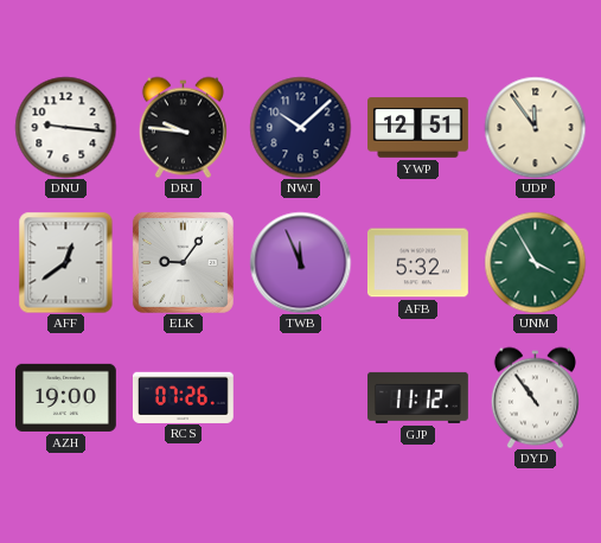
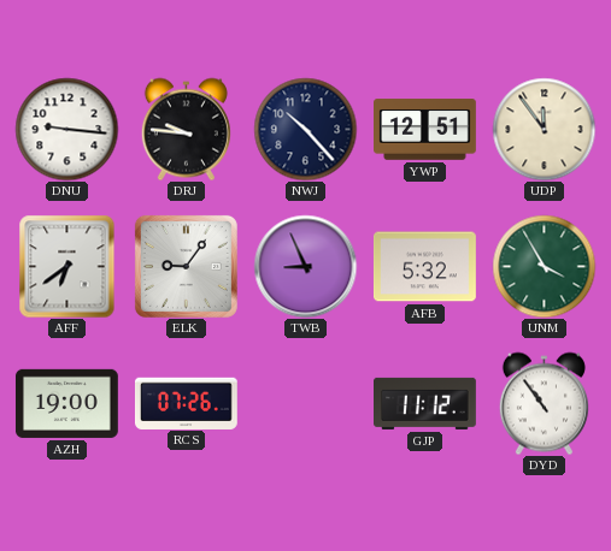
NWJ: 10:08 -> 10:23 (305, 129)
AFF: 12:39 -> 6:39 (67, 266)
TWB: 11:56 -> 8:56 (305, 266)
